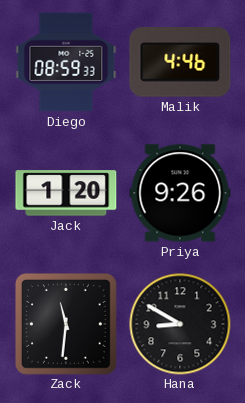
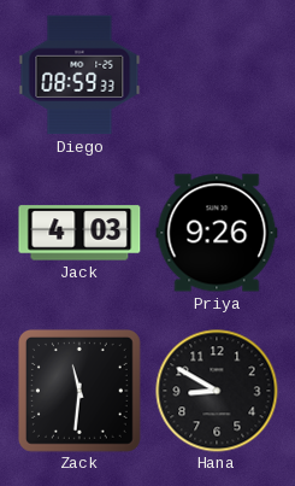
Malik: 4:46 -> none (180, 62)
Jack: 1:20 -> 4:03 (79, 233)
